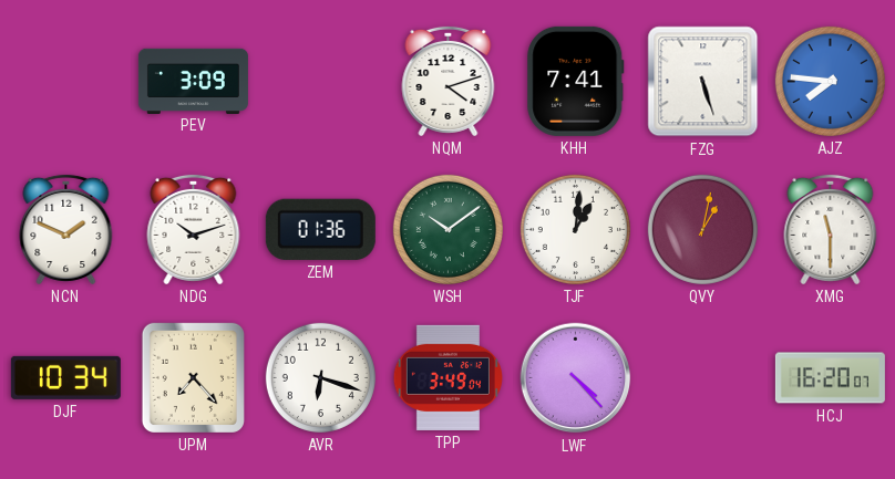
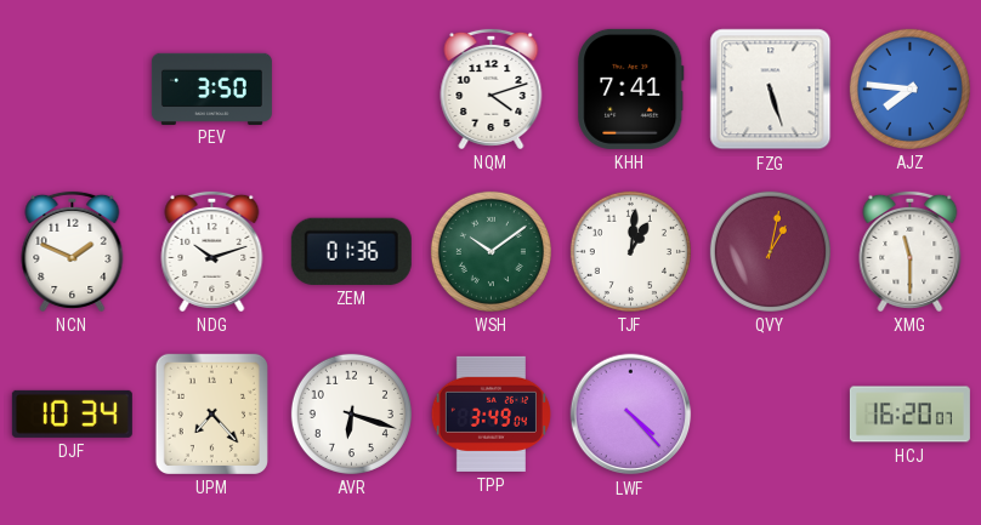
PEV: 3:09 -> 3:50 (211, 89)
